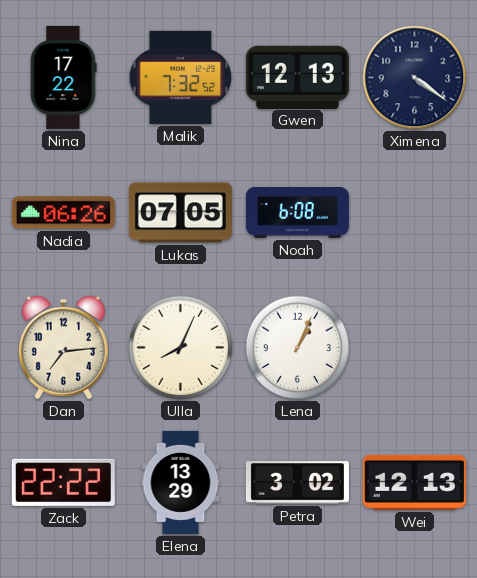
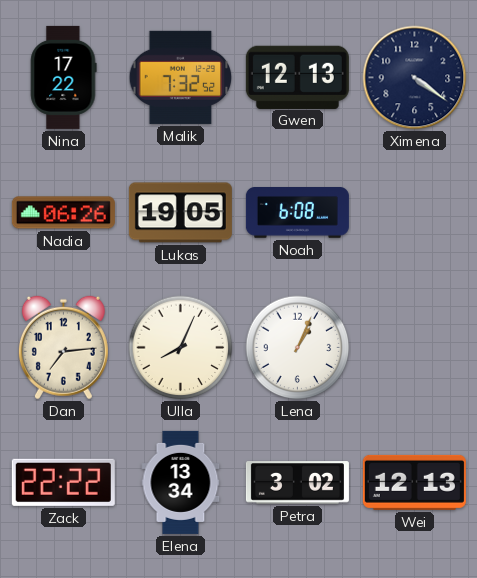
Lukas: 07:05 -> 19:05 (180, 213)
Elena: 13:29 -> 13:34 (181, 482)
